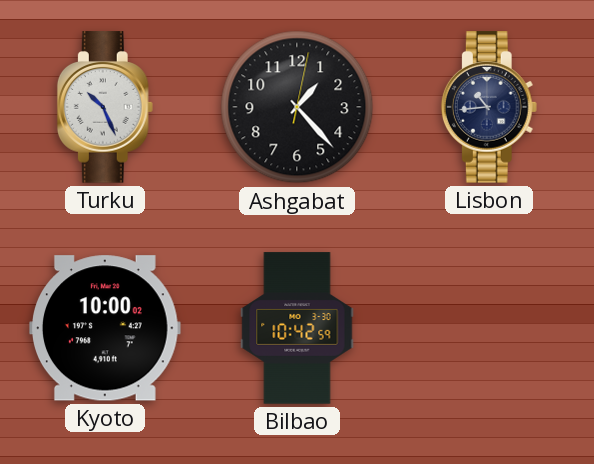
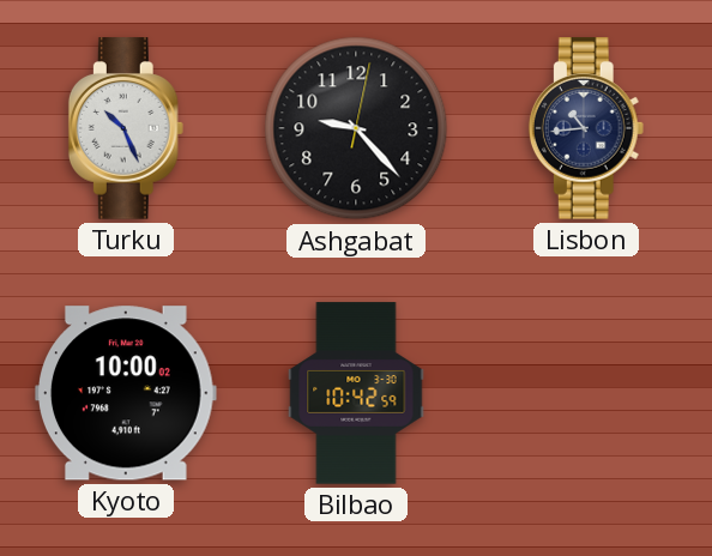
Ashgabat: 1:23 -> 9:23 (356, 128)
